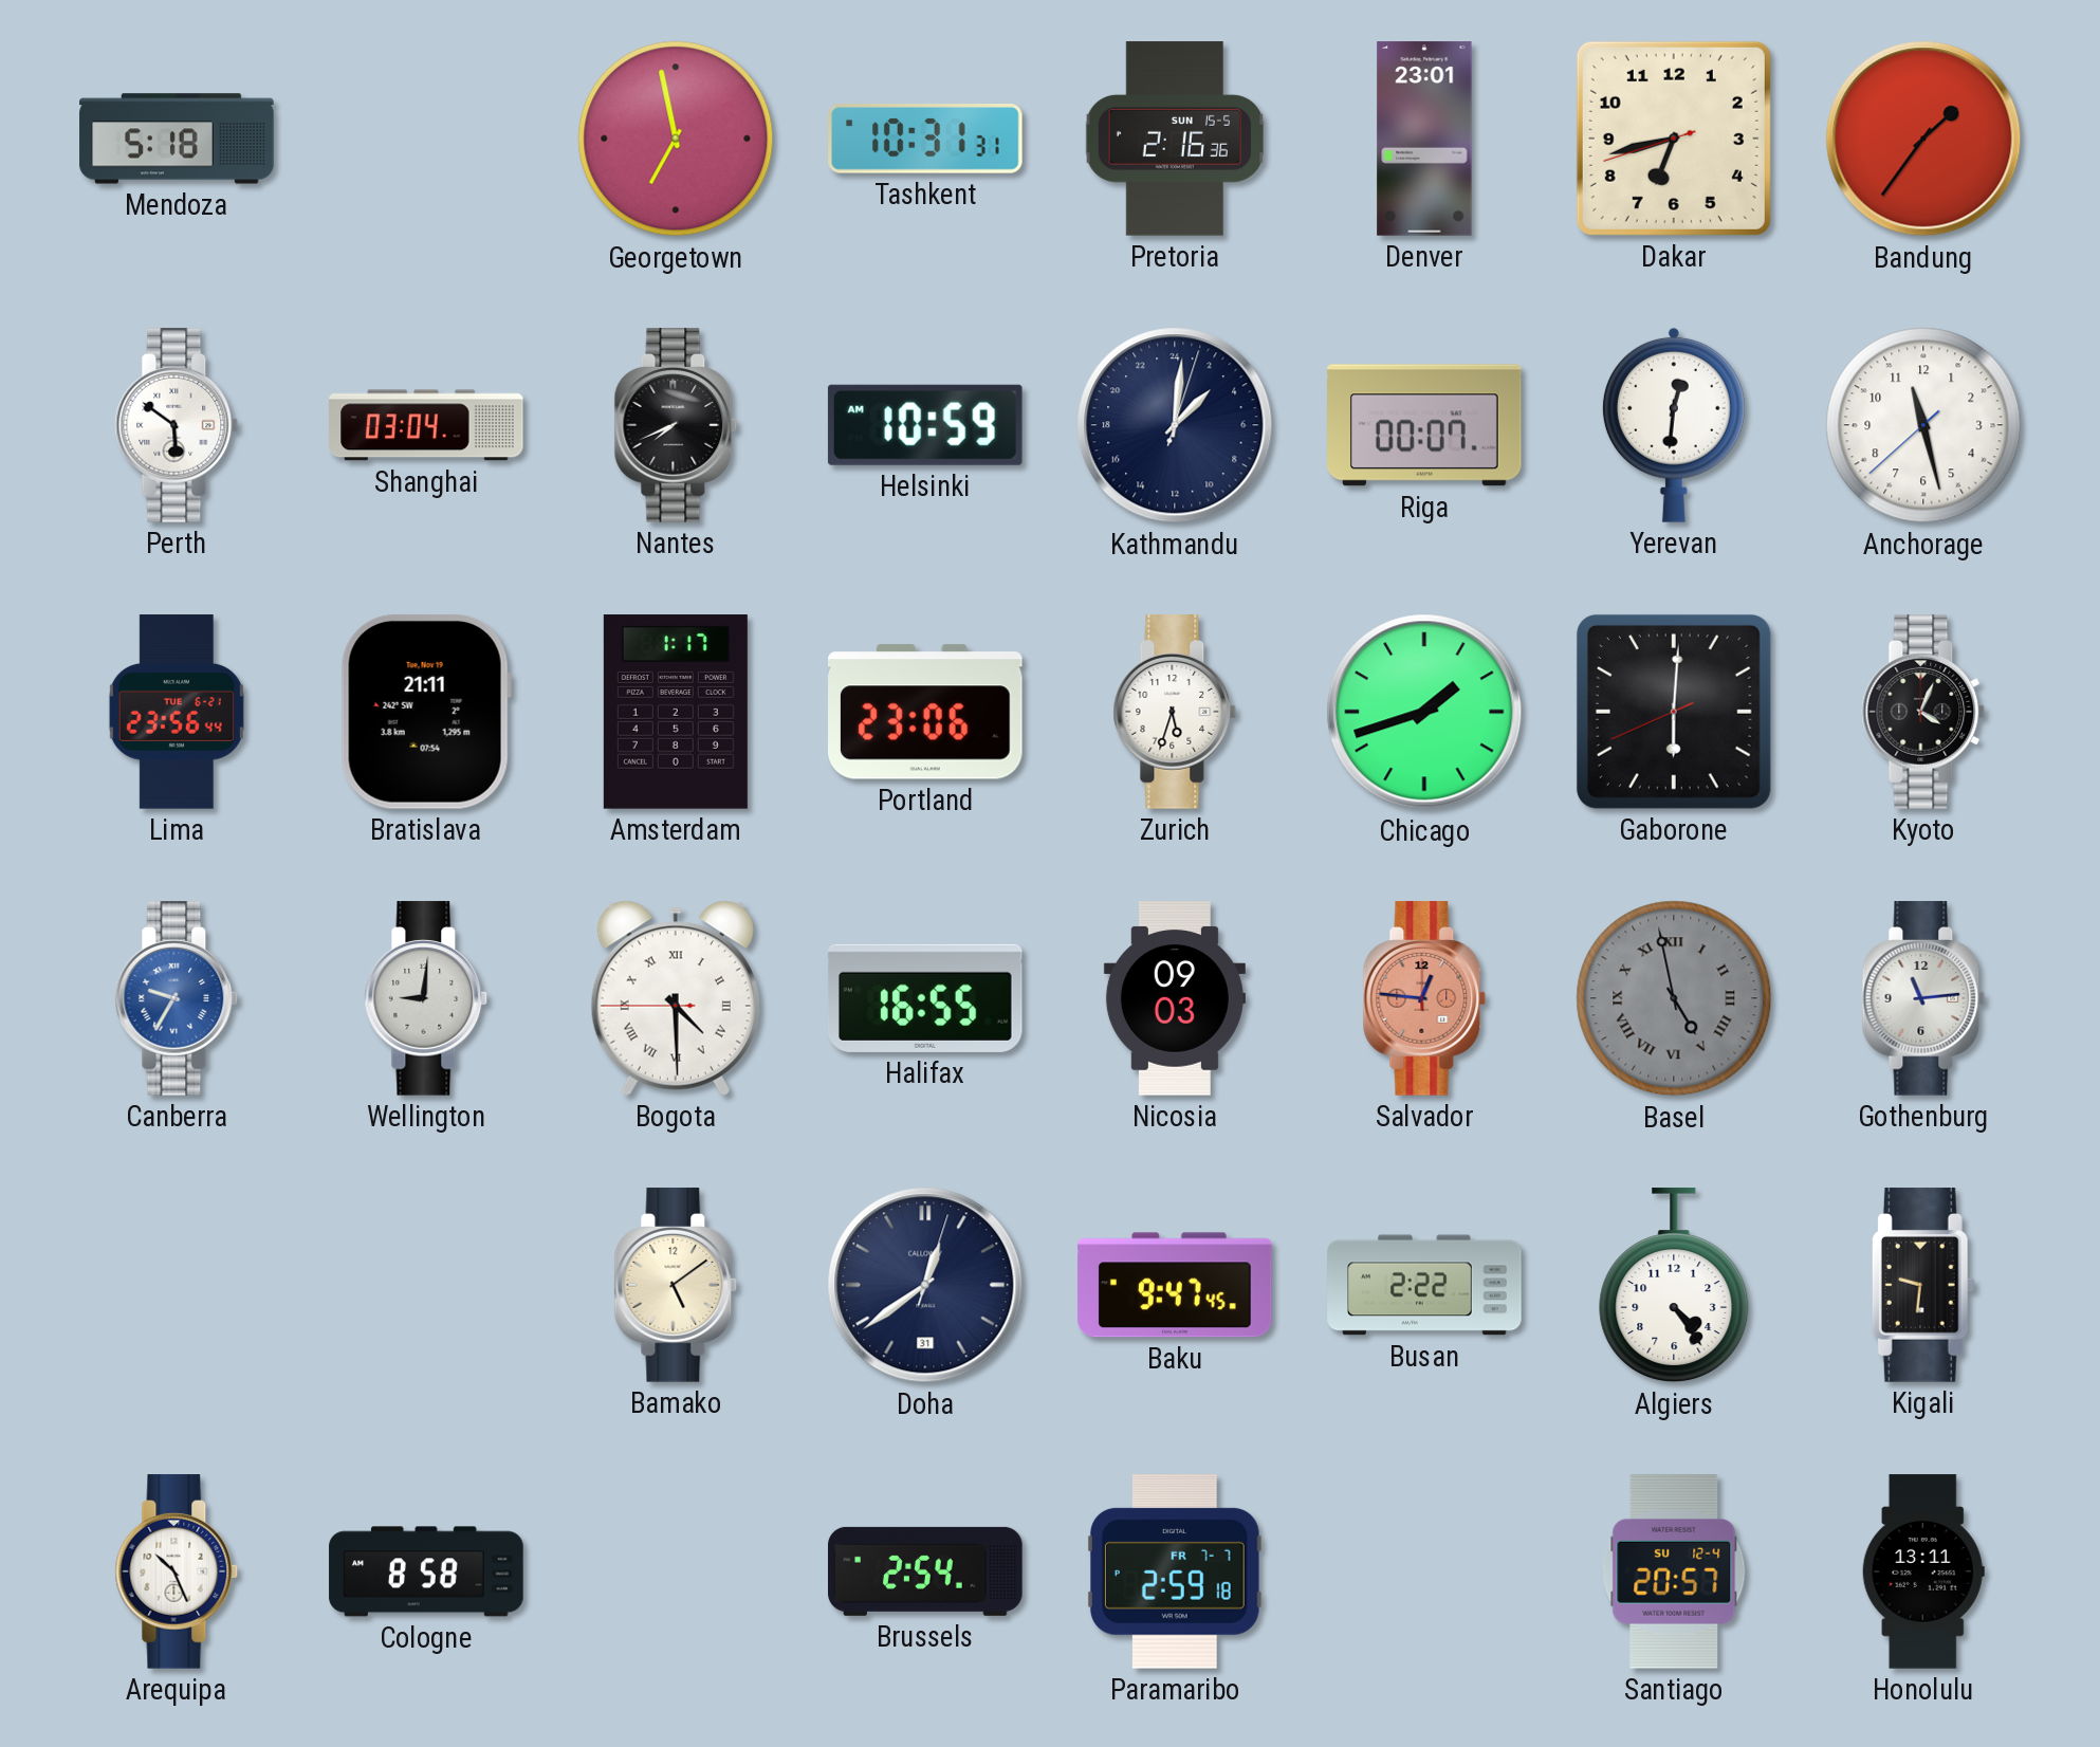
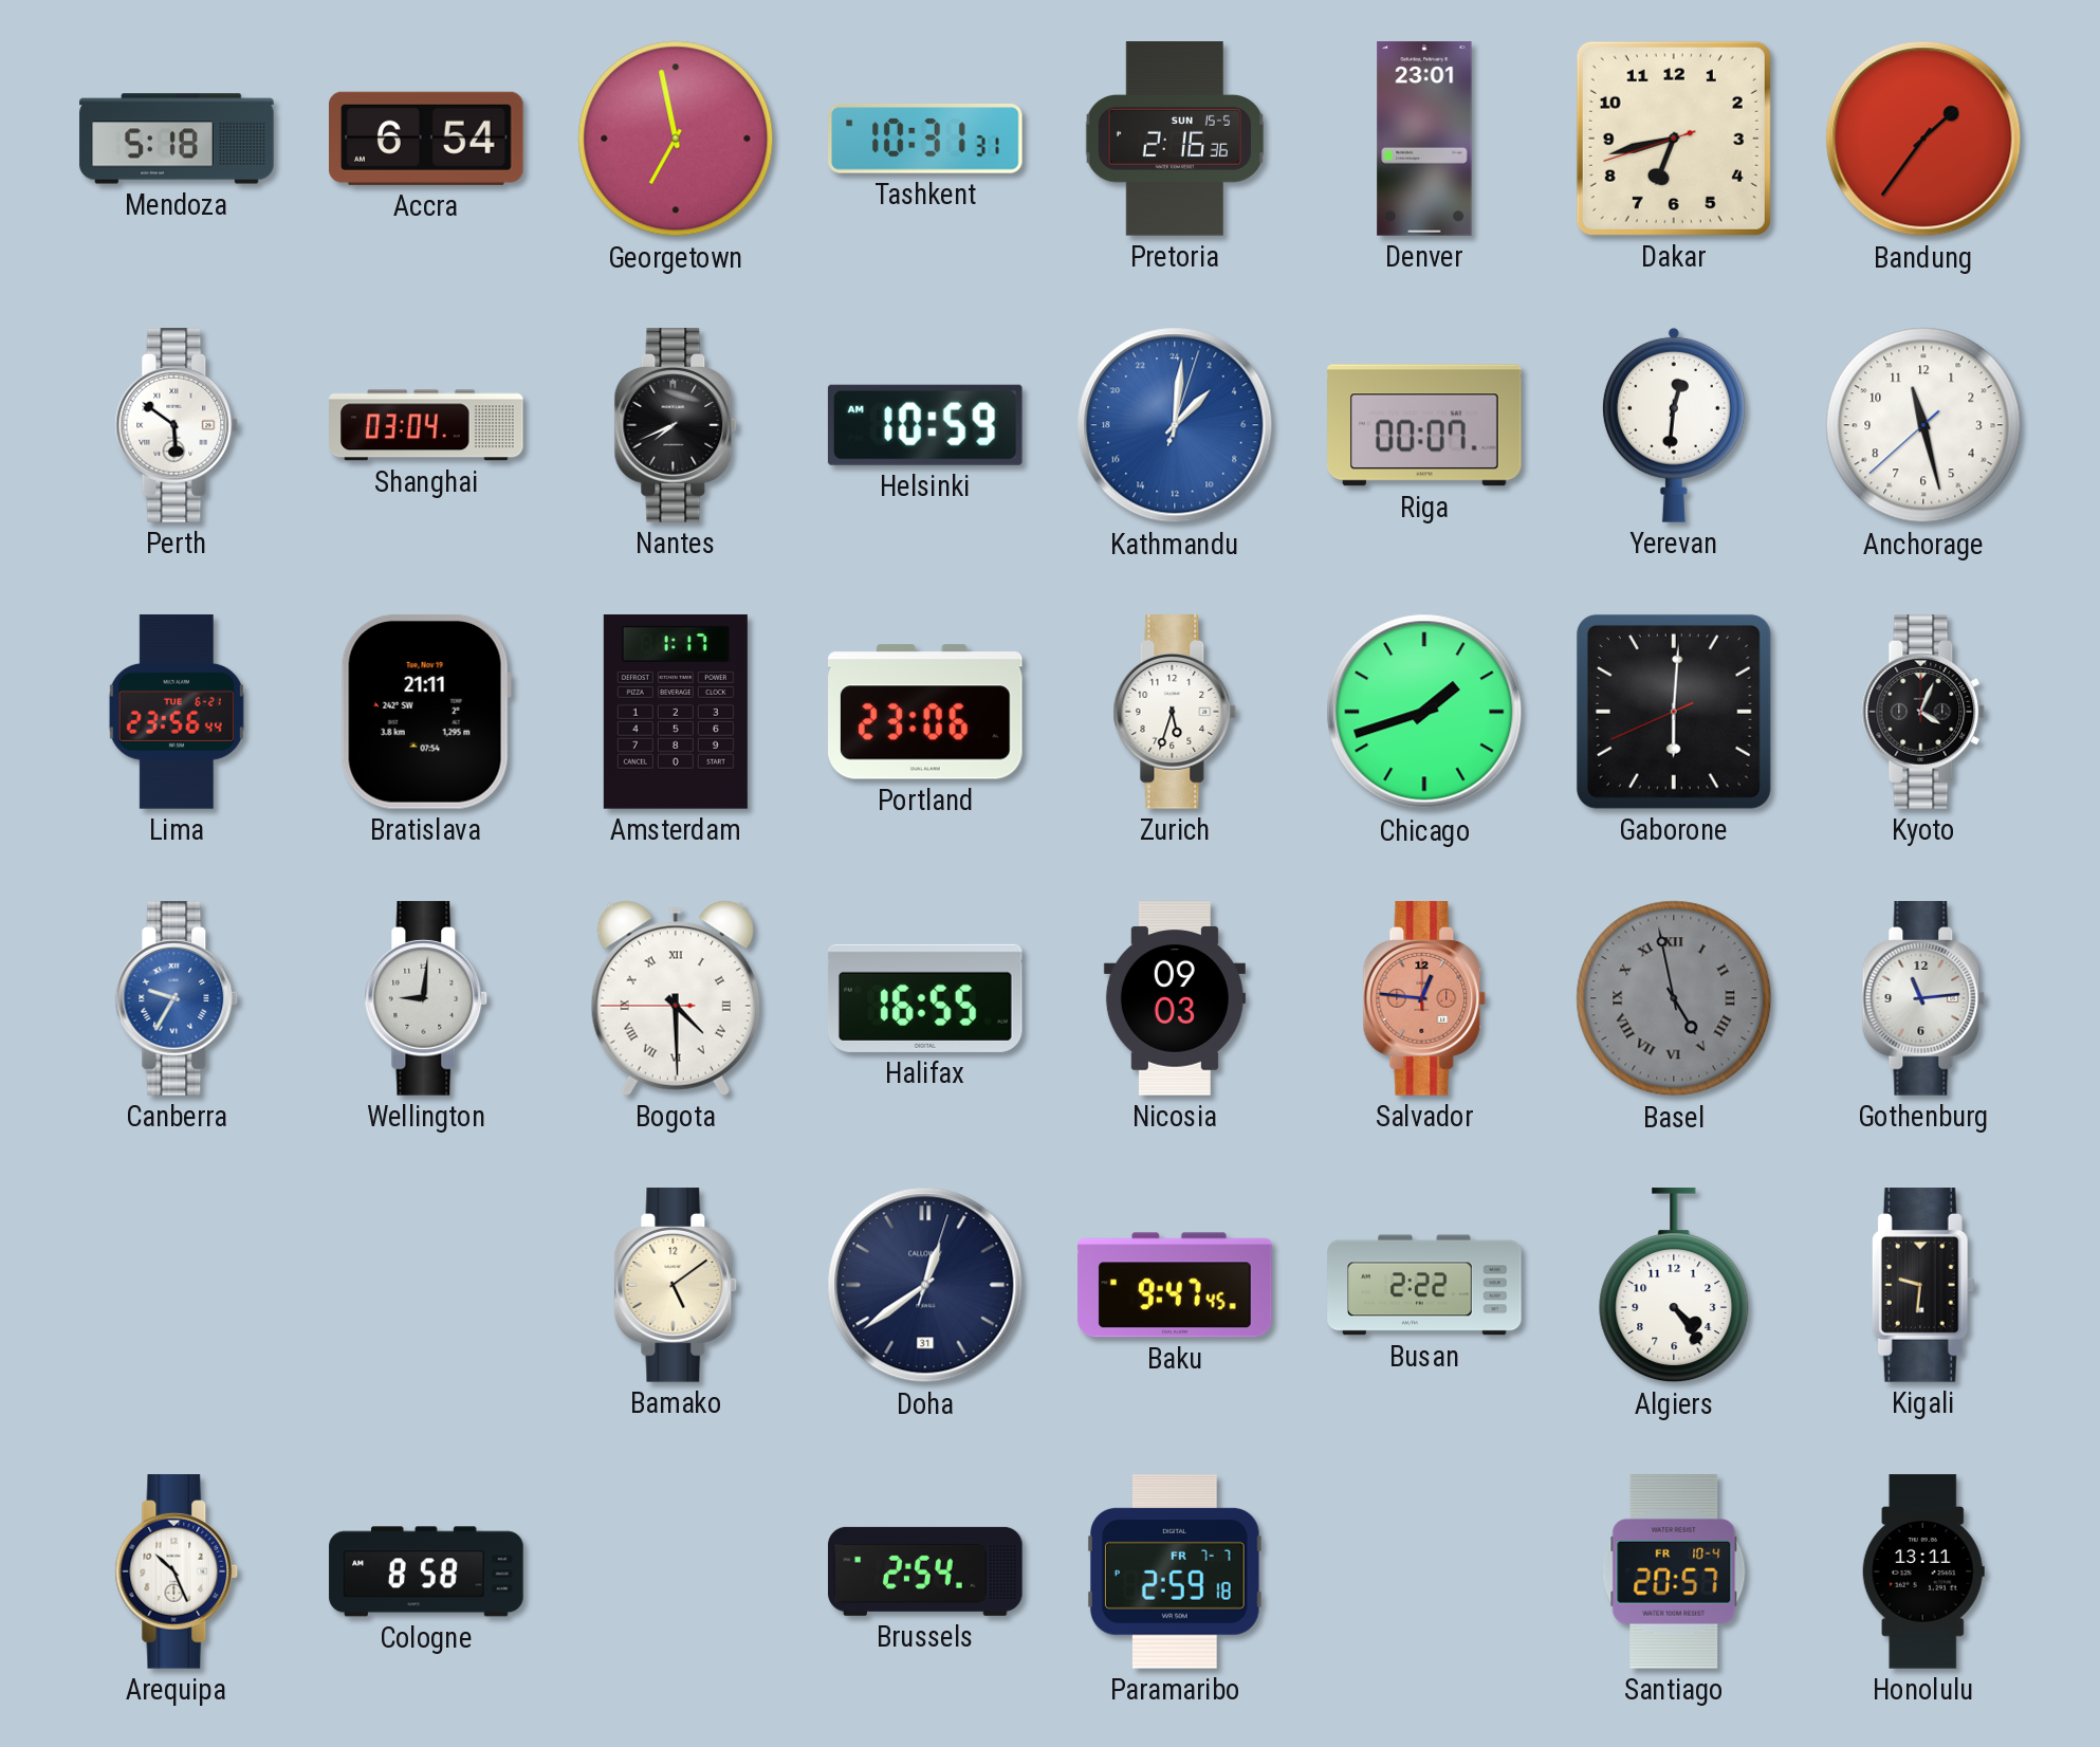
Accra: none -> 6:54 (427, 139)
Kathmandu dial: navy -> blue (1175, 425)
Santiago date: SU 12-4 -> FR 10-4 (1674, 1573)
